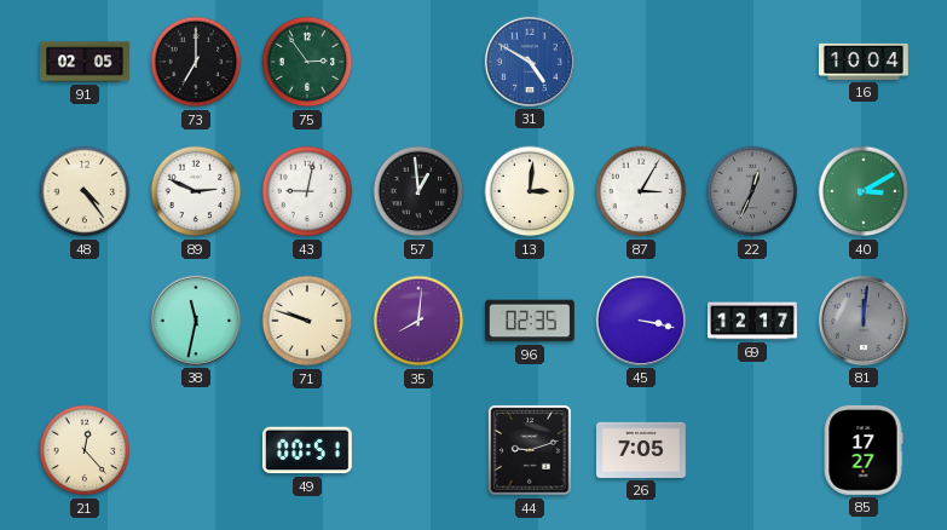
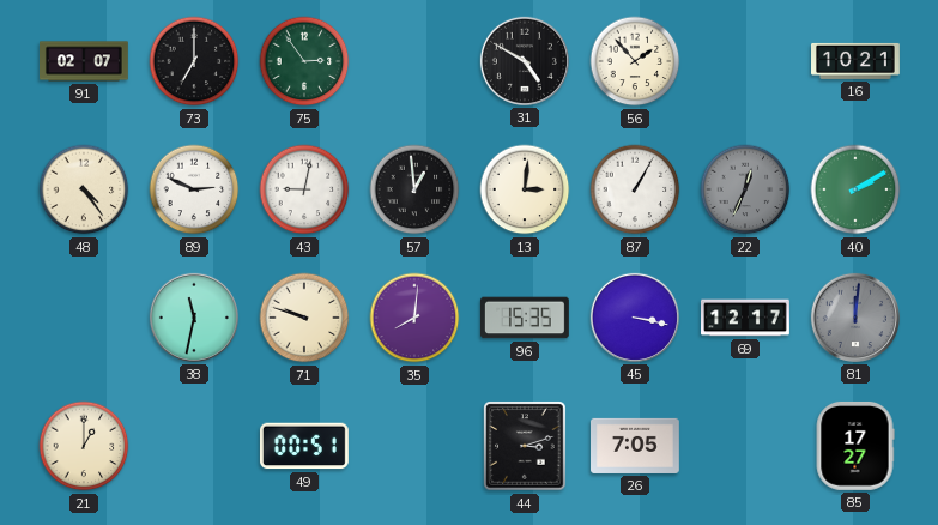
91: 02:05 -> 02:07 (85, 61)
31 dial: blue -> black (525, 61)
56: none -> 1:53 (635, 61)
16: 10:04 -> 10:21 (857, 61)
87: 3:05 -> 1:05 (635, 189)
40: 3:10 -> 2:10 (855, 189)
96: 02:35 -> 15:35 (526, 318)
21: 12:23 -> 1:00 (84, 446)
44: 9:12 -> 3:12 (525, 446)
